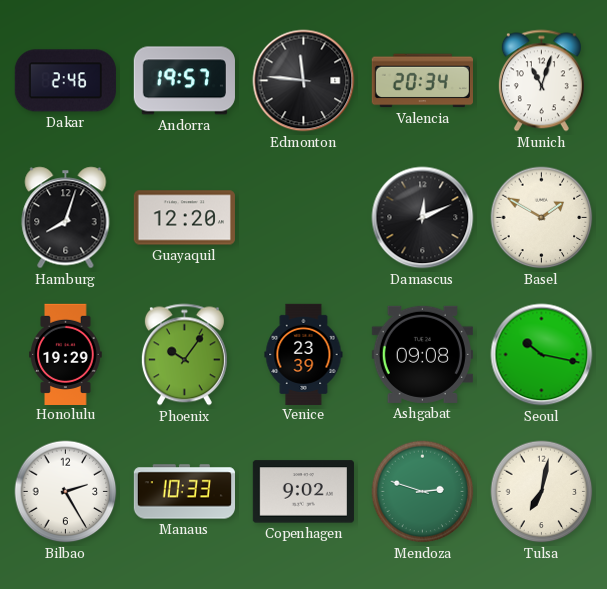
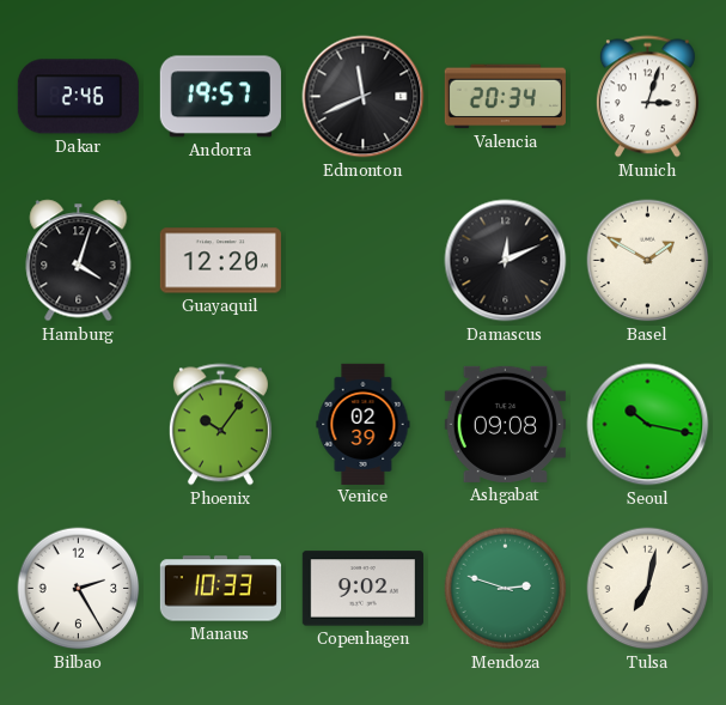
Edmonton: 11:46 -> 11:41 (364, 97)
Munich: 11:03 -> 3:03 (647, 97)
Hamburg: 8:03 -> 4:03 (79, 261)
Honolulu: 19:29 -> none (66, 354)
Venice: 23:39 -> 02:39 (364, 424)
